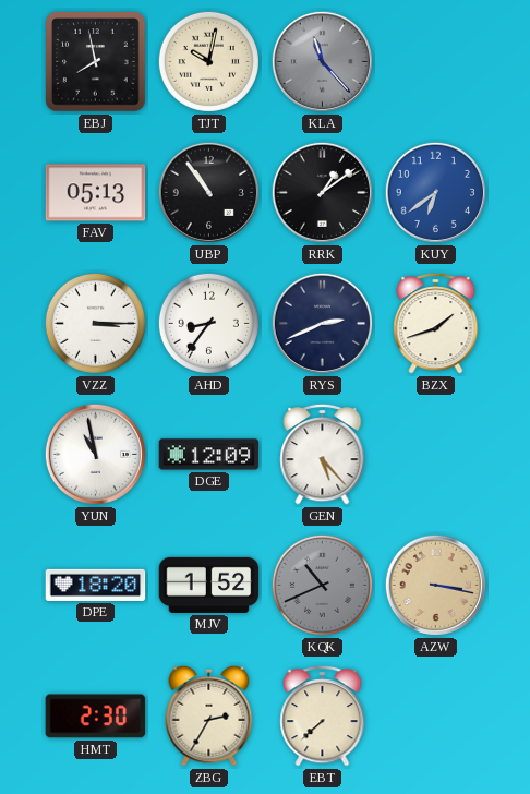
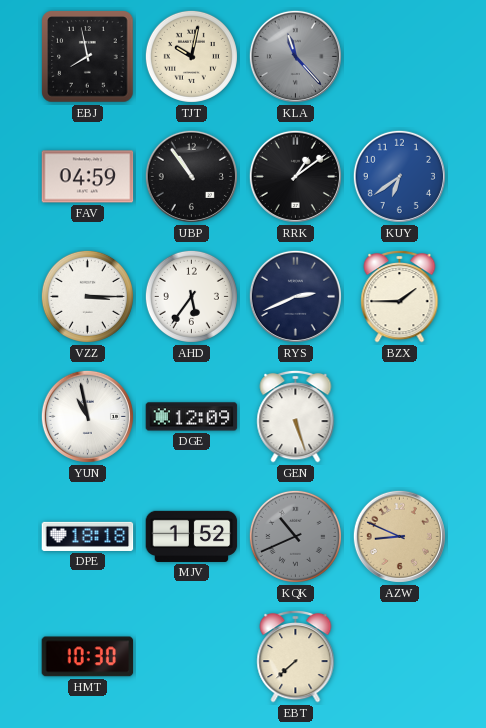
FAV: 05:13 -> 04:59 (88, 177)
AHD: 8:36 -> 5:36 (191, 296)
BZX: 1:42 -> 1:45 (400, 296)
GEN: 5:23 -> 5:27 (296, 416)
DPE: 18:20 -> 18:18 (88, 536)
AZW: 3:17 -> 8:49 (399, 536)
HMT: 2:30 -> 10:30 (88, 657)
ZBG: 2:35 -> none (209, 715)
